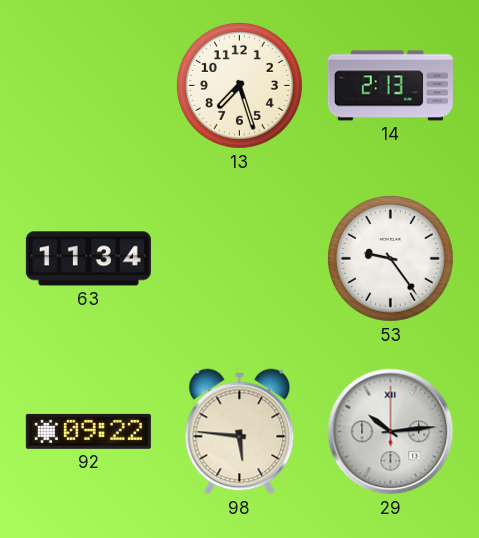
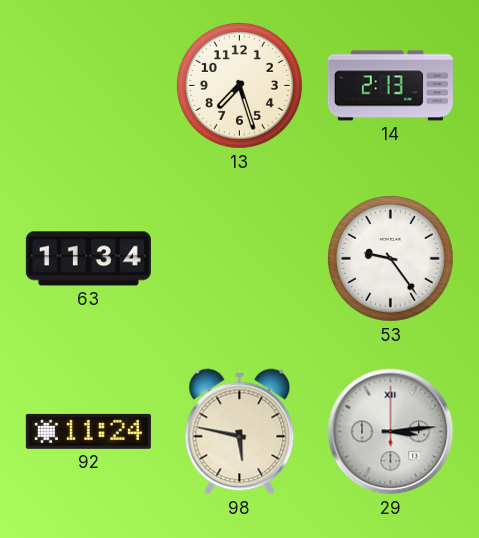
92: 09:22 -> 11:24 (88, 431)
98: 5:46 -> 5:47 (240, 432)
29: 10:14 -> 3:14 (391, 432)
